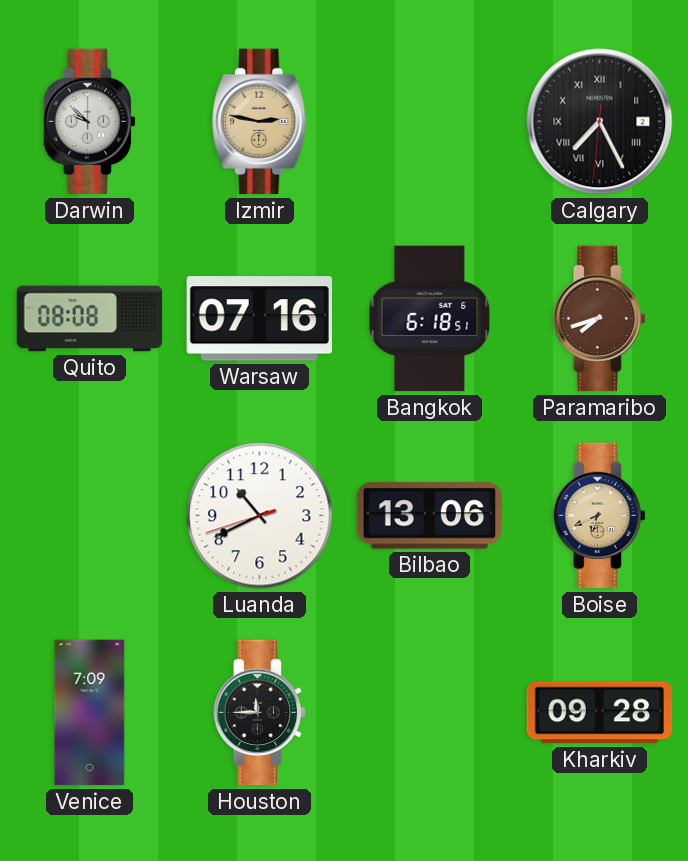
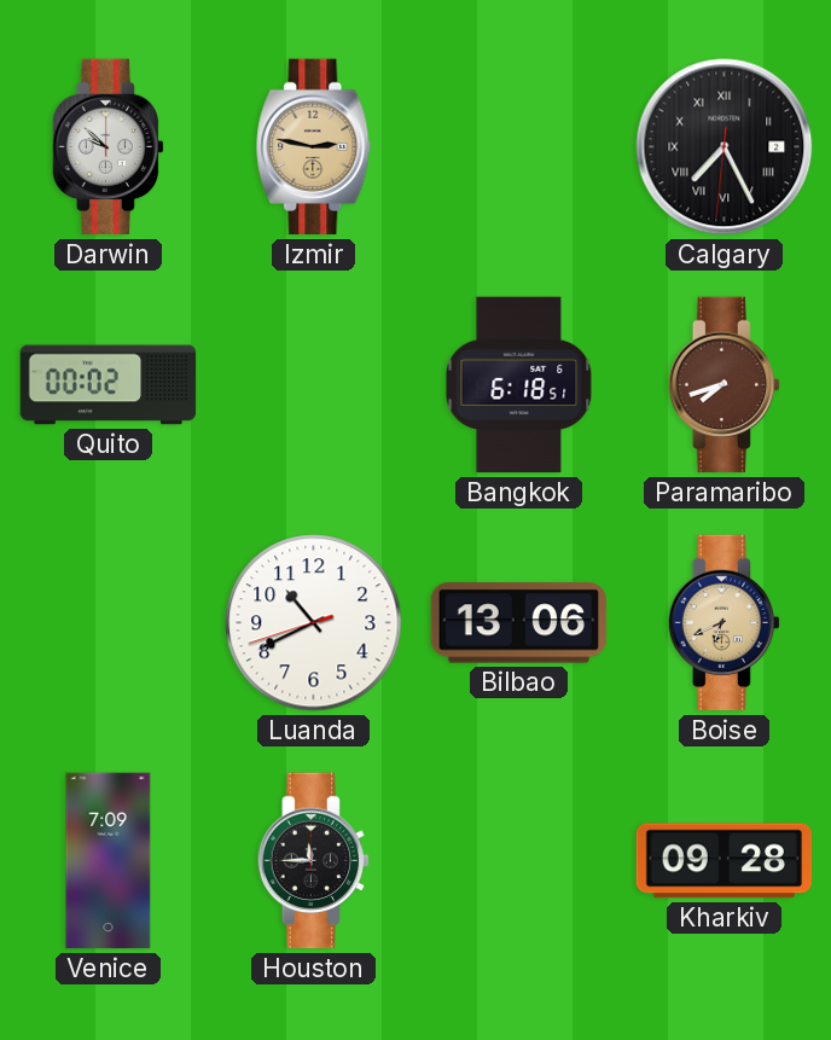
Quito: 08:08 -> 00:02 (109, 385)
Warsaw: 07:16 -> none (259, 319)
